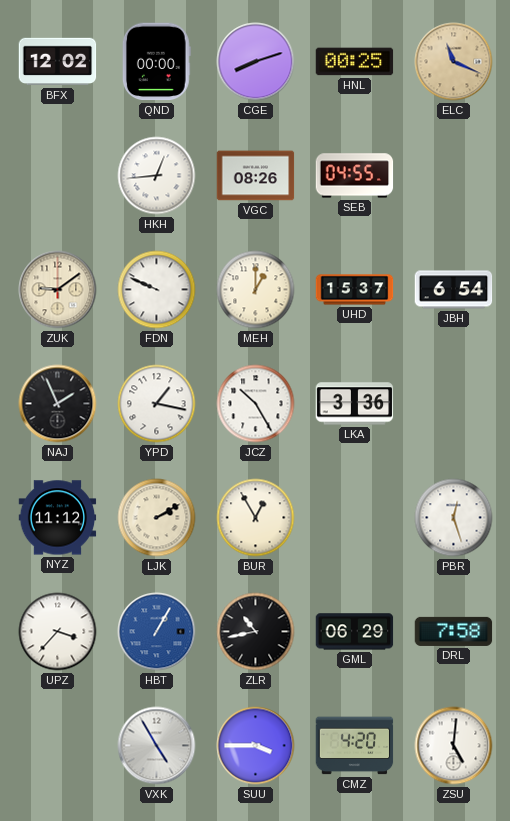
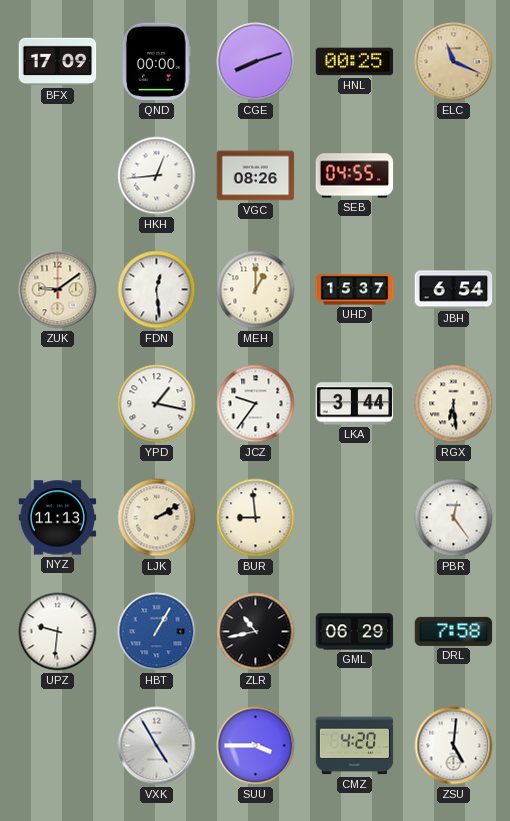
BFX: 12:02 -> 17:09 (58, 62)
FDN: 9:49 -> 12:29 (157, 290)
NAJ: 1:56 -> none (58, 404)
JCZ: 10:25 -> 9:36 (256, 404)
LKA: 3:36 -> 3:44 (355, 404)
RGX: none -> 6:29 (454, 404)
NYZ: 11:12 -> 11:13 (58, 518)
BUR: 12:55 -> 8:59 (256, 518)
PBR: 12:27 -> 12:24 (454, 518)
UPZ: 3:37 -> 9:31 (58, 632)
